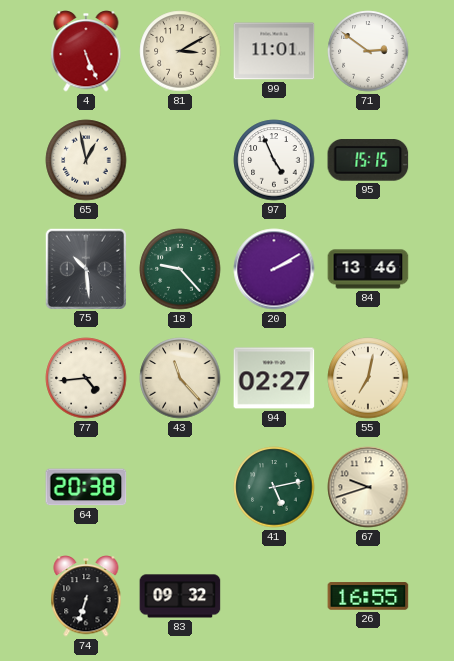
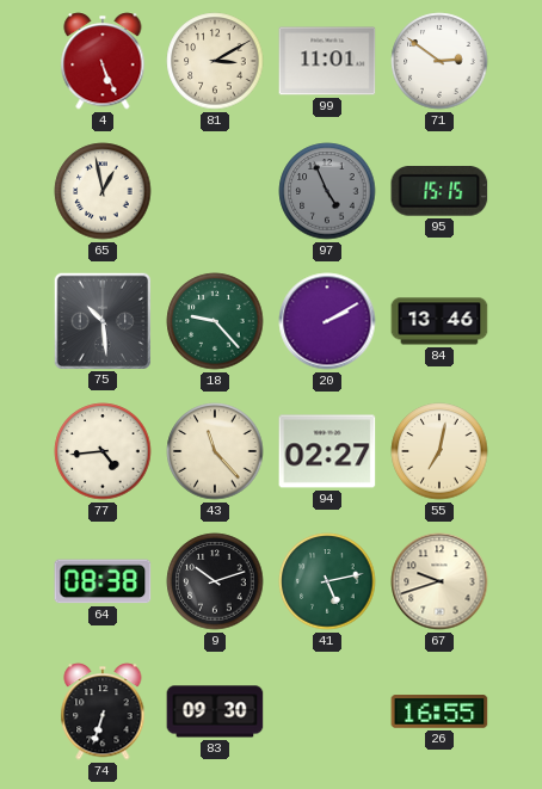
97 dial: white -> grey (327, 191)
64: 20:38 -> 08:38 (103, 581)
9: none -> 10:12 (215, 581)
83: 09:32 -> 09:30 (215, 711)
